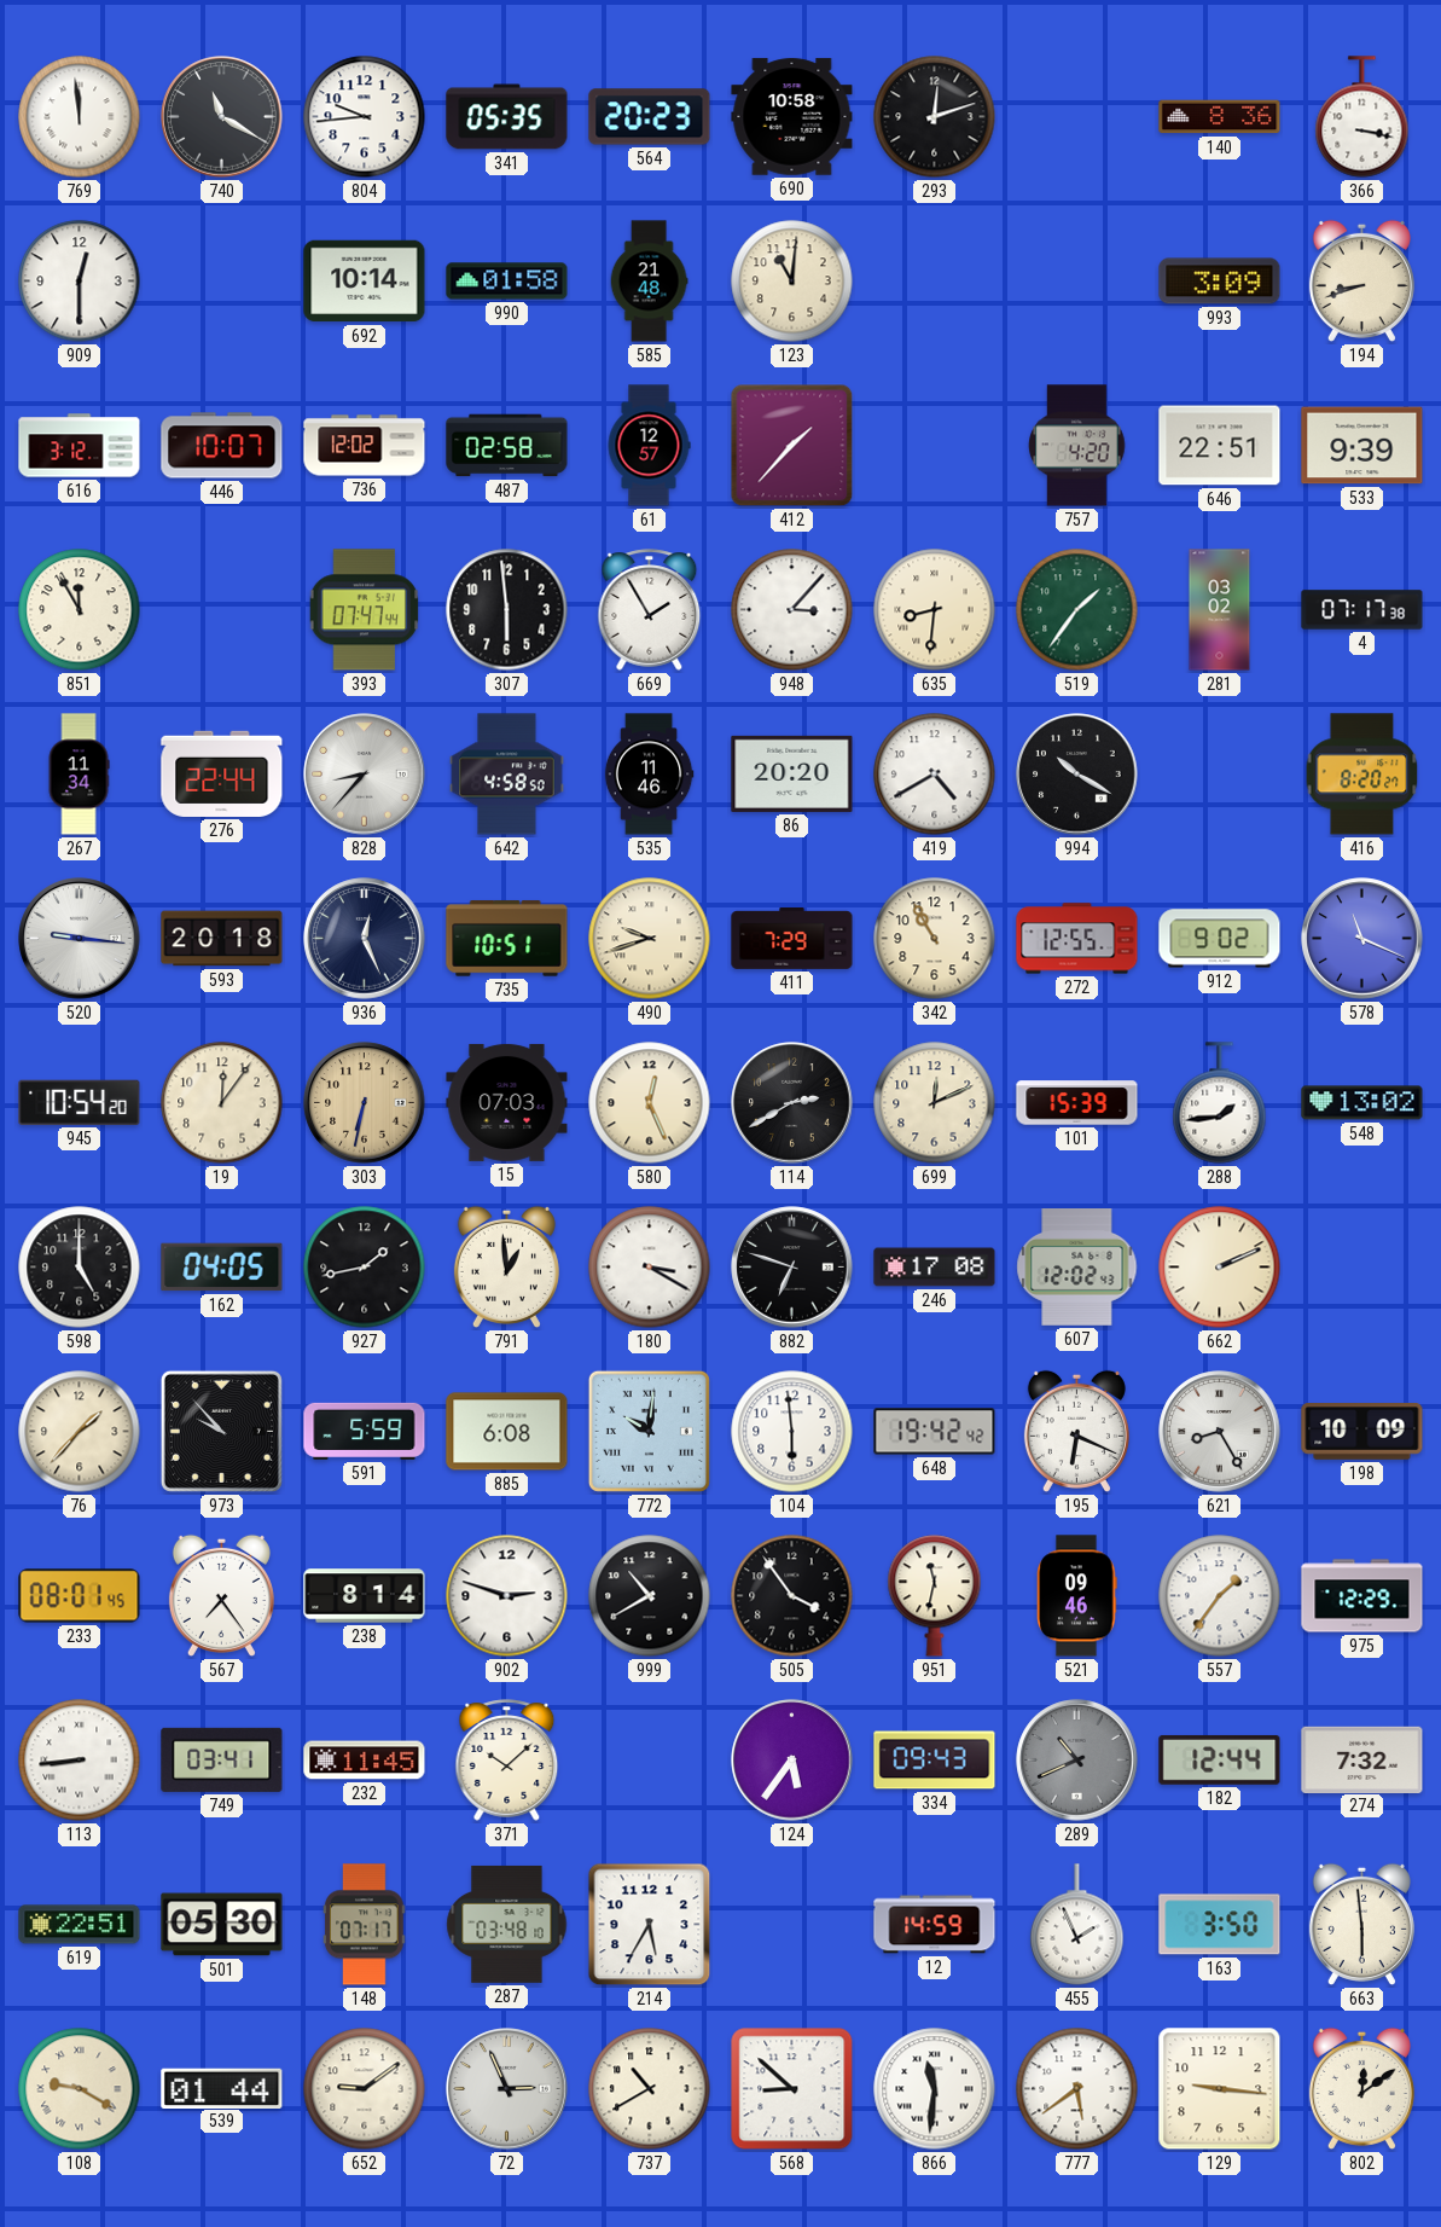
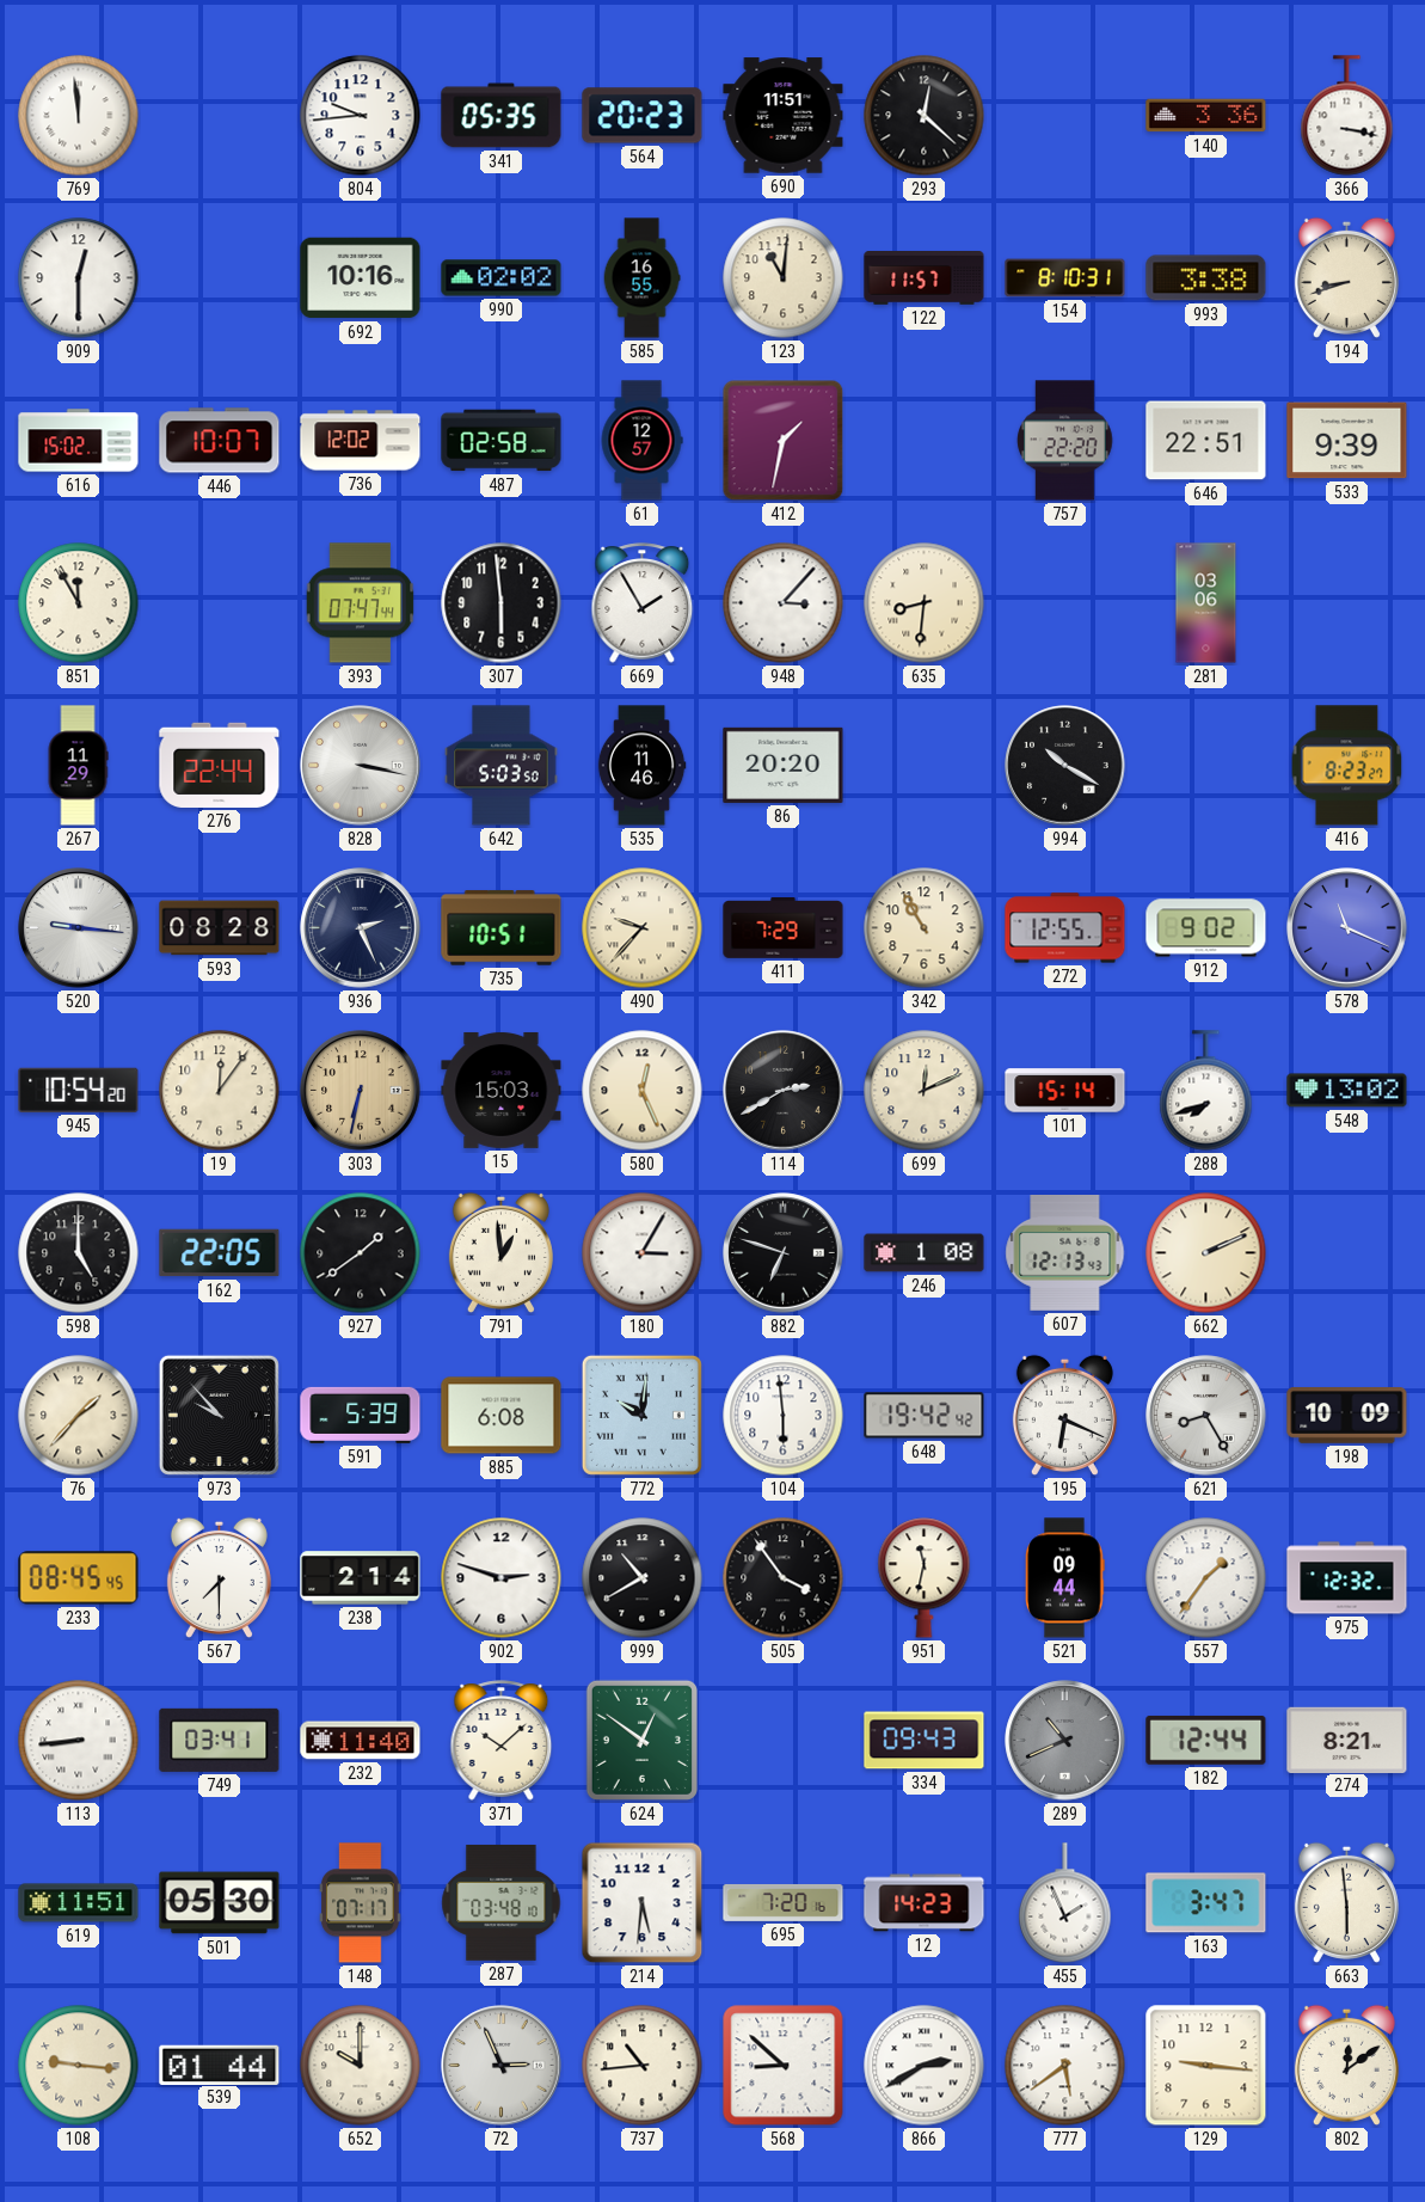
740: 11:20 -> none (222, 117)
690: 10:58 -> 11:51 (784, 116)
293: 12:12 -> 12:22 (925, 116)
140: 8:36 -> 3:36 (1206, 116)
692: 10:14 -> 10:16 (361, 278)
990: 01:58 -> 02:02 (502, 278)
585: 21:48 -> 16:55 (641, 278)
122: none -> 11:57 (925, 278)
154: none -> 8:10 (1065, 278)
993: 3:09 -> 3:38 (1206, 278)
616: 3:12 -> 15:02 (79, 441)
412: 1:37 -> 1:32 (784, 441)
757: 4:20 -> 22:20 (1065, 441)
519: 1:36 -> none (1077, 610)
281: 03:02 -> 03:06 (1206, 603)
4: 07:17 -> none (1362, 610)
267: 11:34 -> 11:29 (78, 766)
828: 8:37 -> 3:17 (361, 766)
642: 4:58 -> 5:03 (502, 766)
419: 4:40 -> none (935, 775)
416: 8:20 -> 8:23 (1347, 766)
593: 20:18 -> 08:28 (220, 928)
936: 12:26 -> 2:26 (361, 928)
490: 9:42 -> 9:37 (643, 928)
15: 07:03 -> 15:03 (502, 1090)
101: 15:39 -> 15:14 (1065, 1091)
288: 1:44 -> 7:42 (1206, 1091)
162: 04:05 -> 22:05 (220, 1253)
927: 1:43 -> 1:39 (361, 1253)
180: 3:20 -> 3:05 (643, 1253)
246: 17:08 -> 1:08 (925, 1253)
607: 12:02 -> 12:13 (1065, 1253)
591: 5:59 -> 5:39 (361, 1415)
233: 08:01 -> 08:45 (79, 1578)
567: 7:24 -> 7:30 (219, 1577)
238: 8:14 -> 2:14 (361, 1578)
521: 09:46 -> 09:44 (1065, 1578)
975: 12:29 -> 12:32 (1347, 1578)
232: 11:45 -> 11:40 (361, 1741)
624: none -> 12:51 (641, 1740)
124: 5:36 -> none (792, 1761)
274: 7:32 -> 8:21 (1347, 1740)
619: 22:51 -> 11:51 (79, 1903)
214: 5:35 -> 5:31 (643, 1903)
695: none -> 7:20 (784, 1902)
12: 14:59 -> 14:23 (925, 1903)
163: 3:50 -> 3:47 (1206, 1903)
108: 9:20 -> 9:16 (79, 2066)
652: 9:09 -> 10:00 (361, 2066)
737: 10:40 -> 10:44 (643, 2066)
866: 11:31 -> 2:40 (925, 2066)
